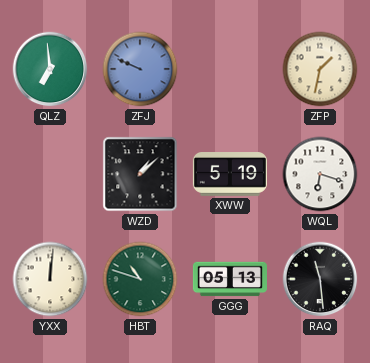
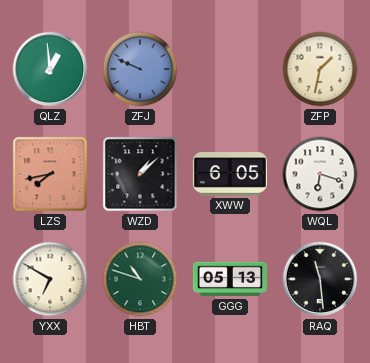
QLZ: 6:59 -> 12:59 (50, 69)
LZS: none -> 7:43 (50, 174)
XWW: 5:19 -> 6:05 (230, 175)
YXX: 12:01 -> 6:50 (50, 279)
